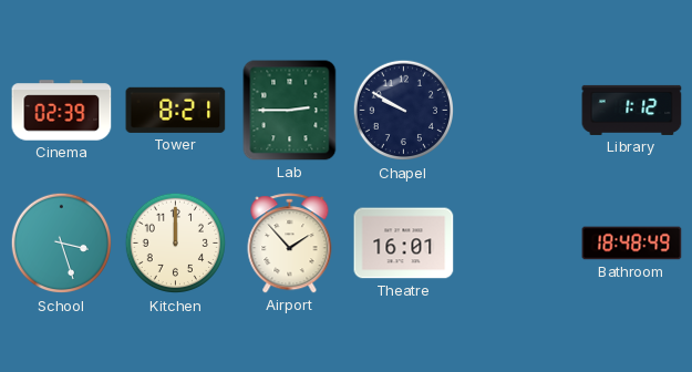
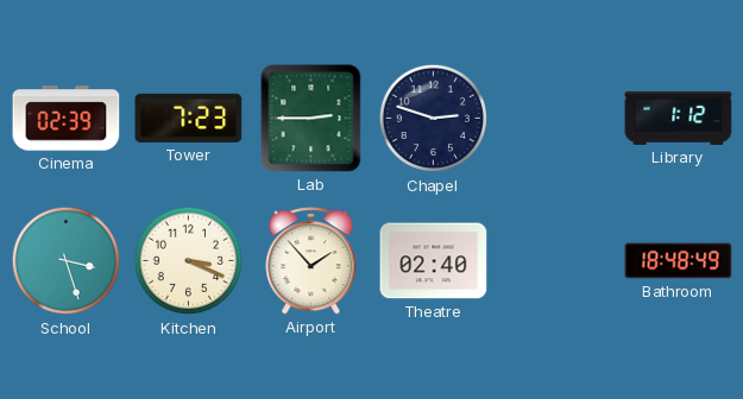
Tower: 8:21 -> 7:23 (189, 118)
Chapel: 9:50 -> 2:48 (434, 119)
Kitchen: 12:00 -> 3:19 (189, 261)
Theatre: 16:01 -> 02:40 (434, 261)
